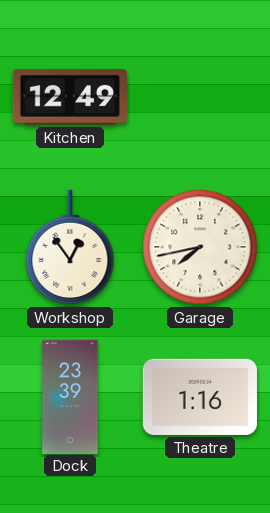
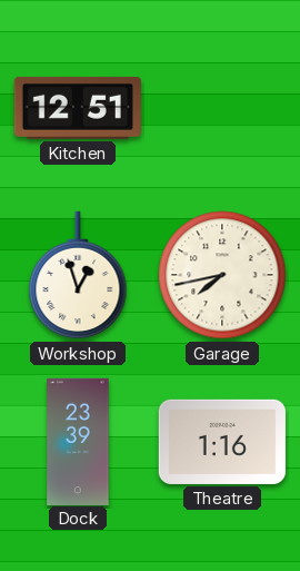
Kitchen: 12:49 -> 12:51 (78, 108)
Workshop: 12:54 -> 12:57 (78, 275)
